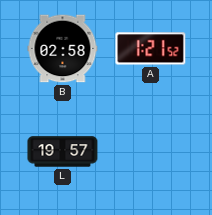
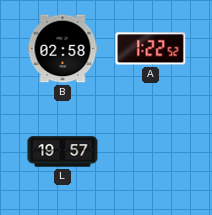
A: 1:21 -> 1:22 (151, 49)
